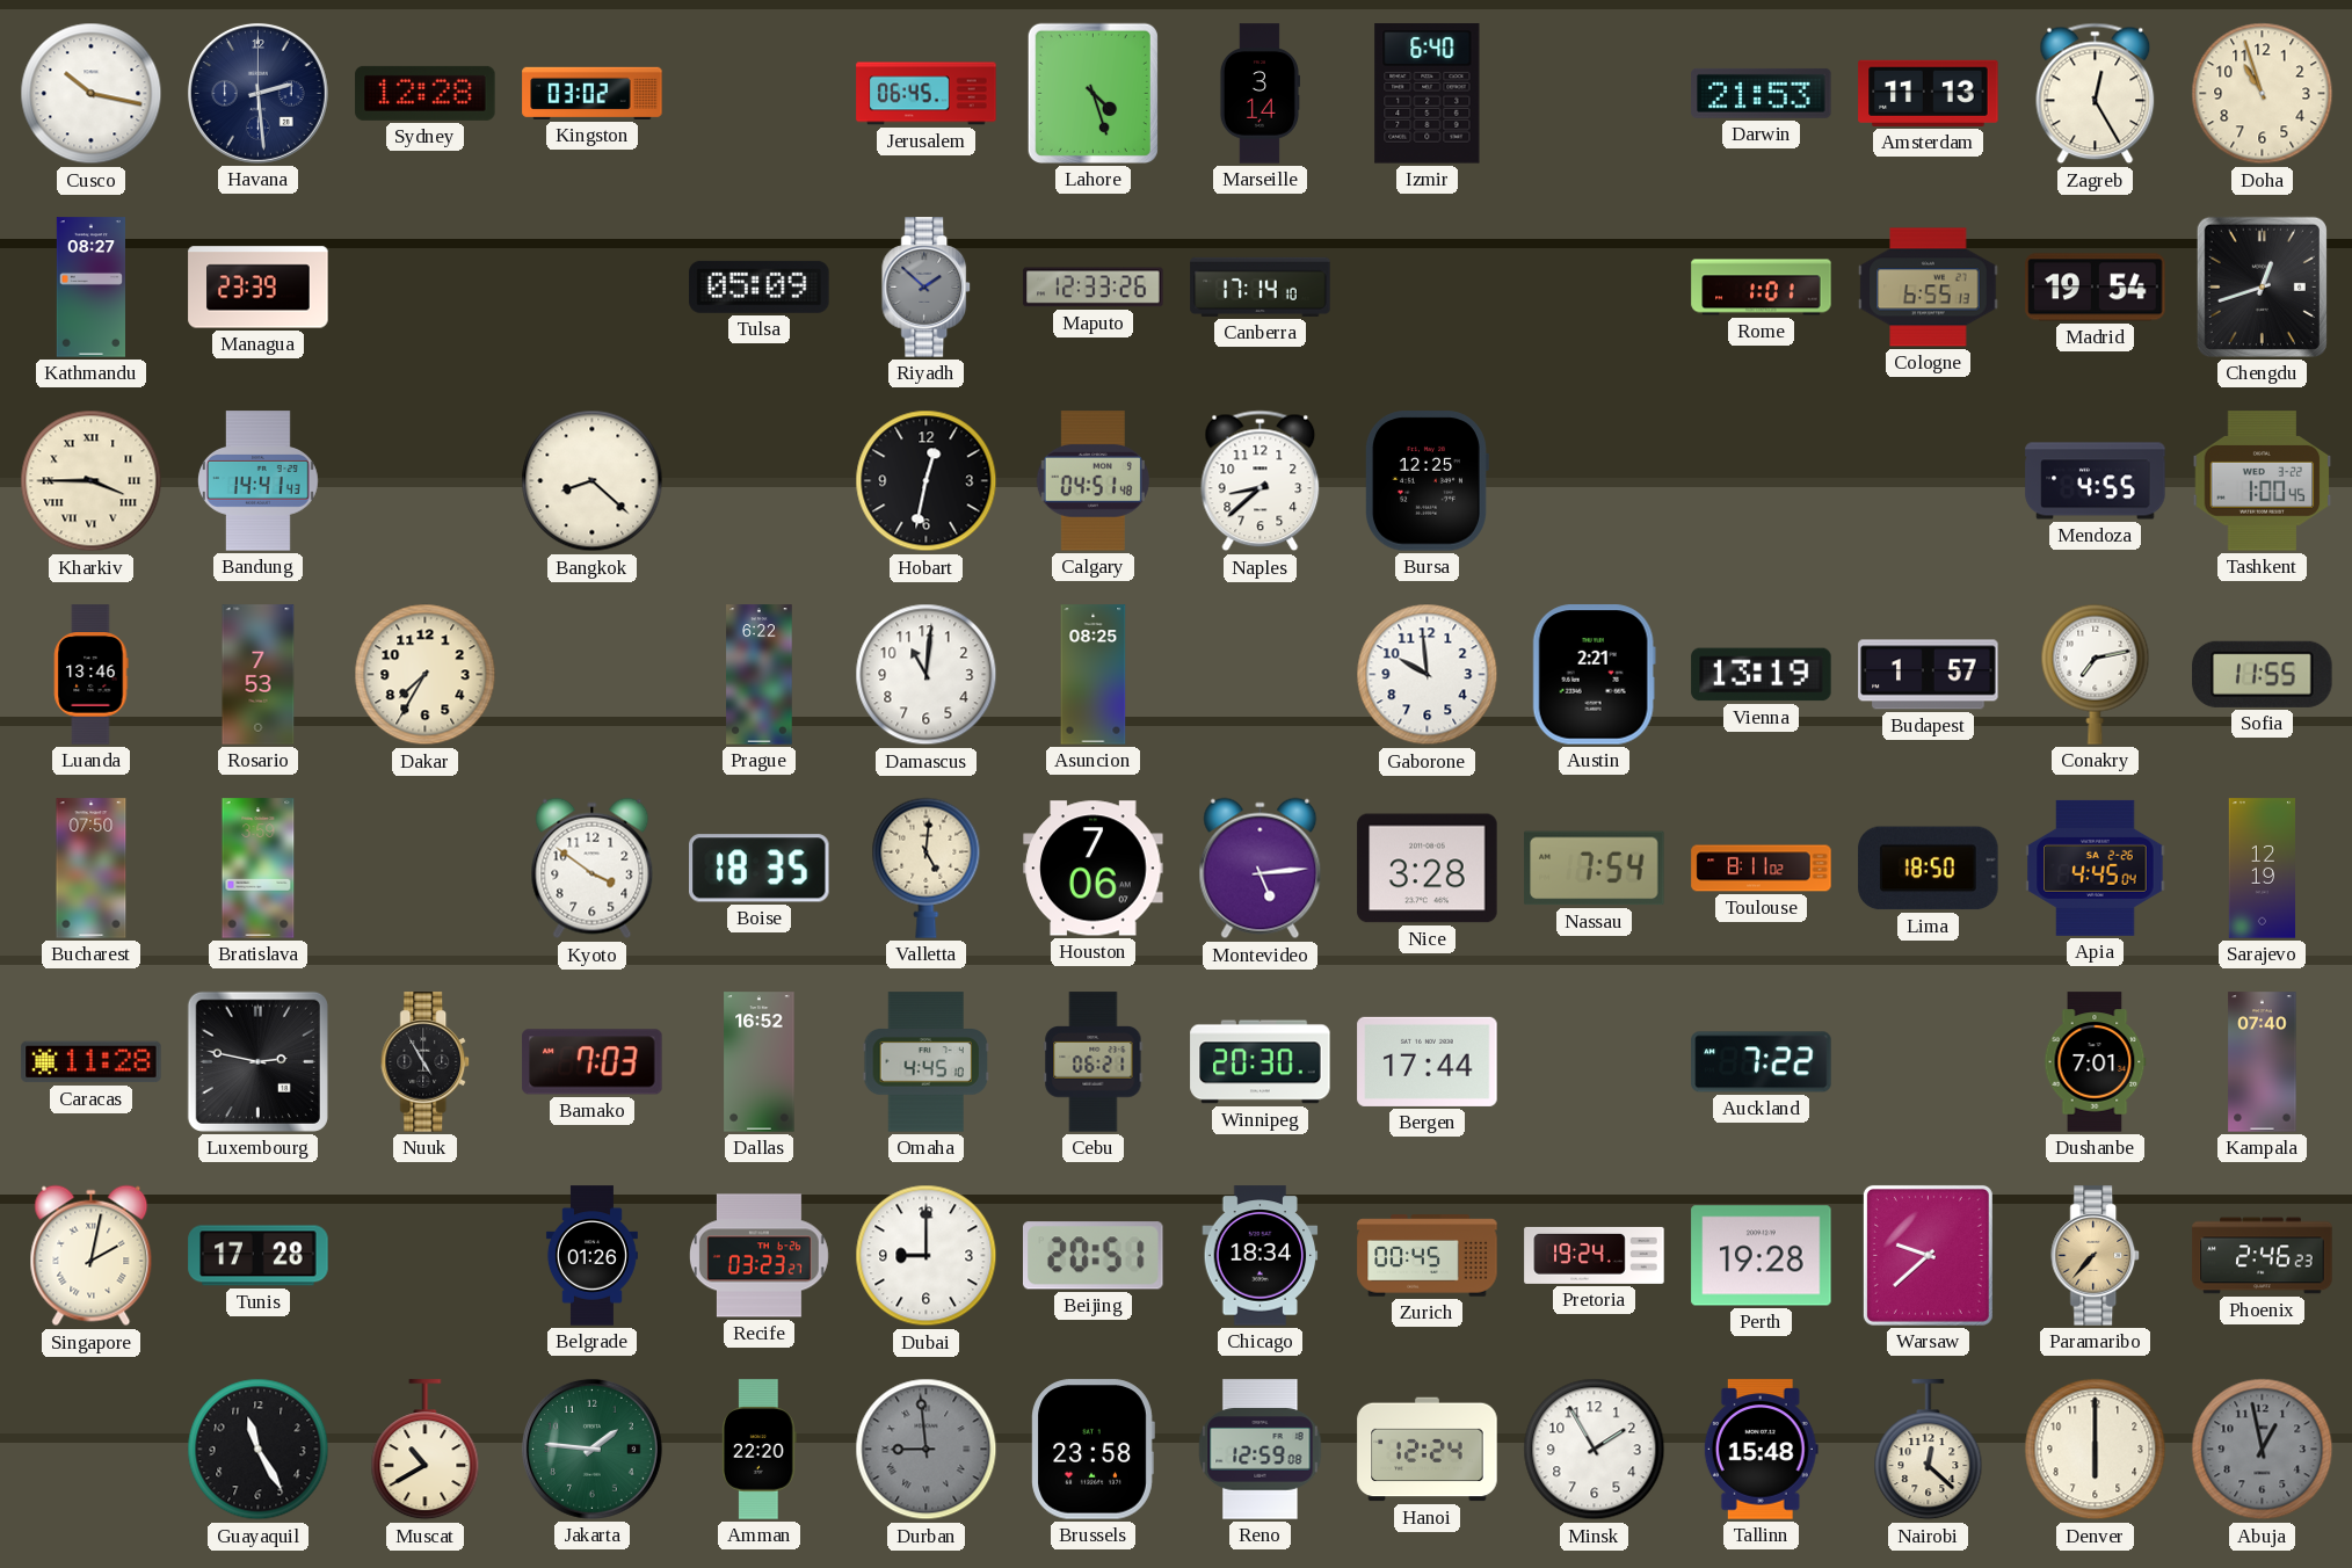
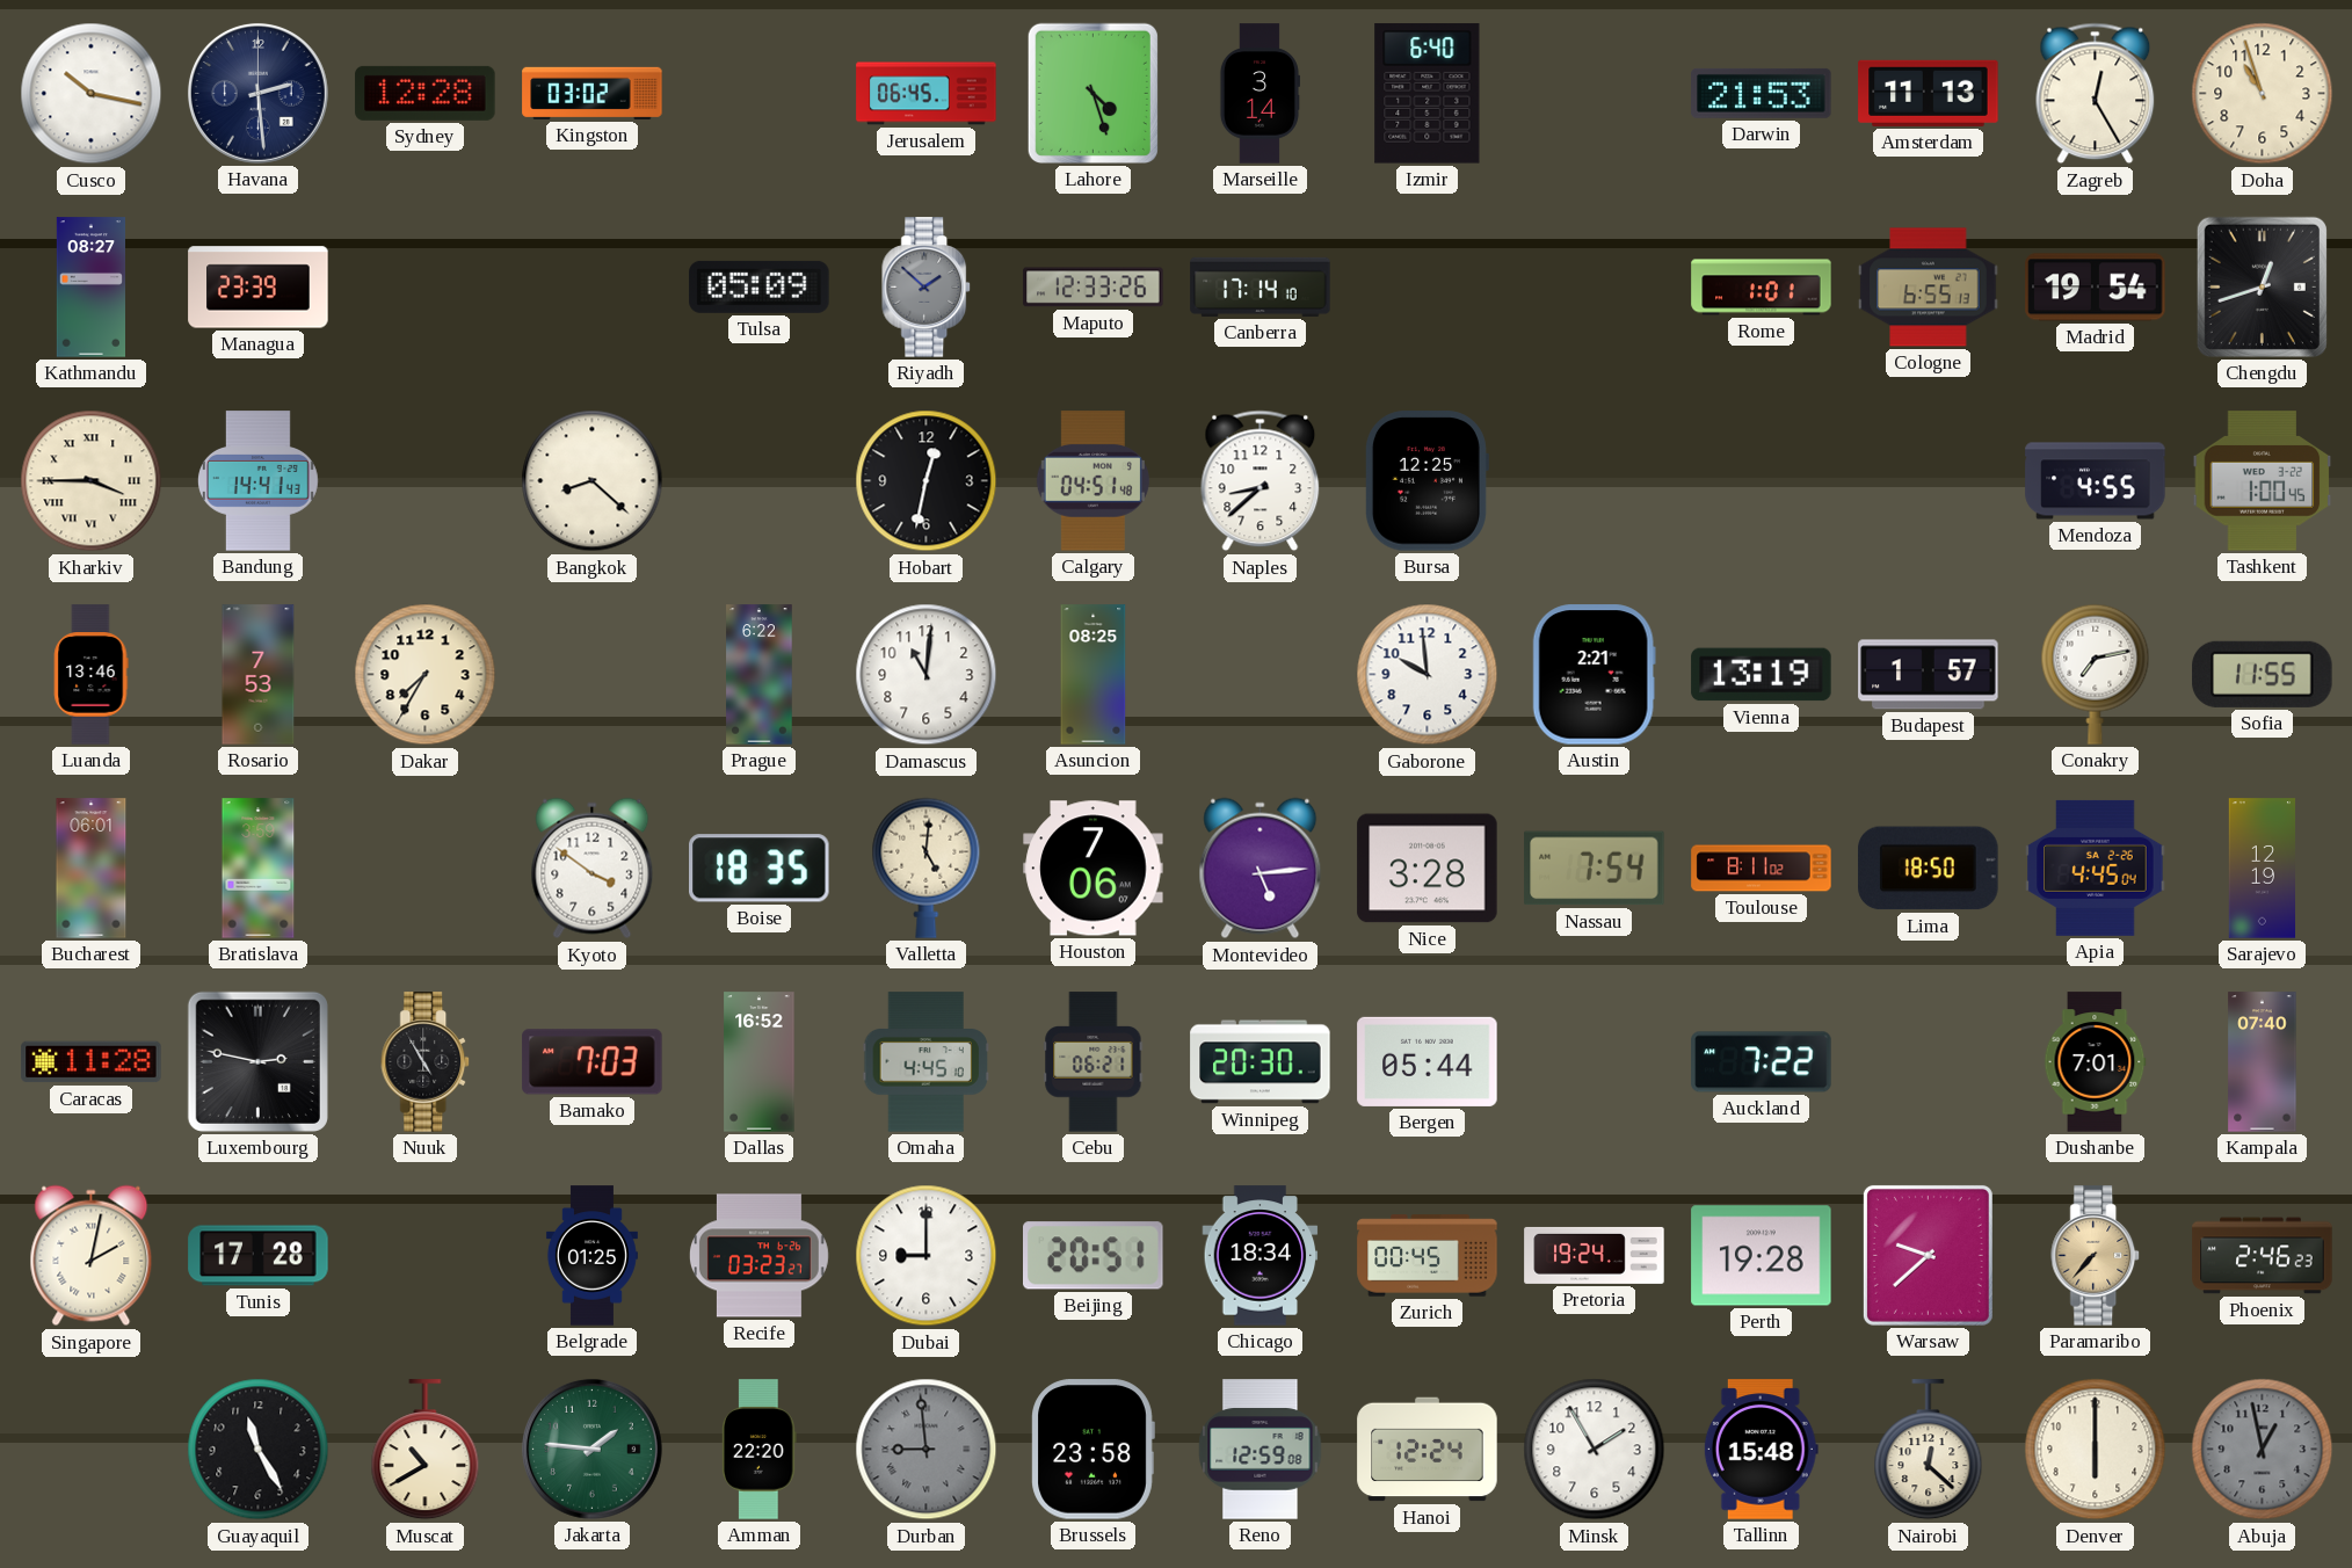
Bucharest: 07:50 -> 06:01 (92, 869)
Bergen: 17:44 -> 05:44 (1428, 1061)
Belgrade: 01:26 -> 01:25 (591, 1256)
